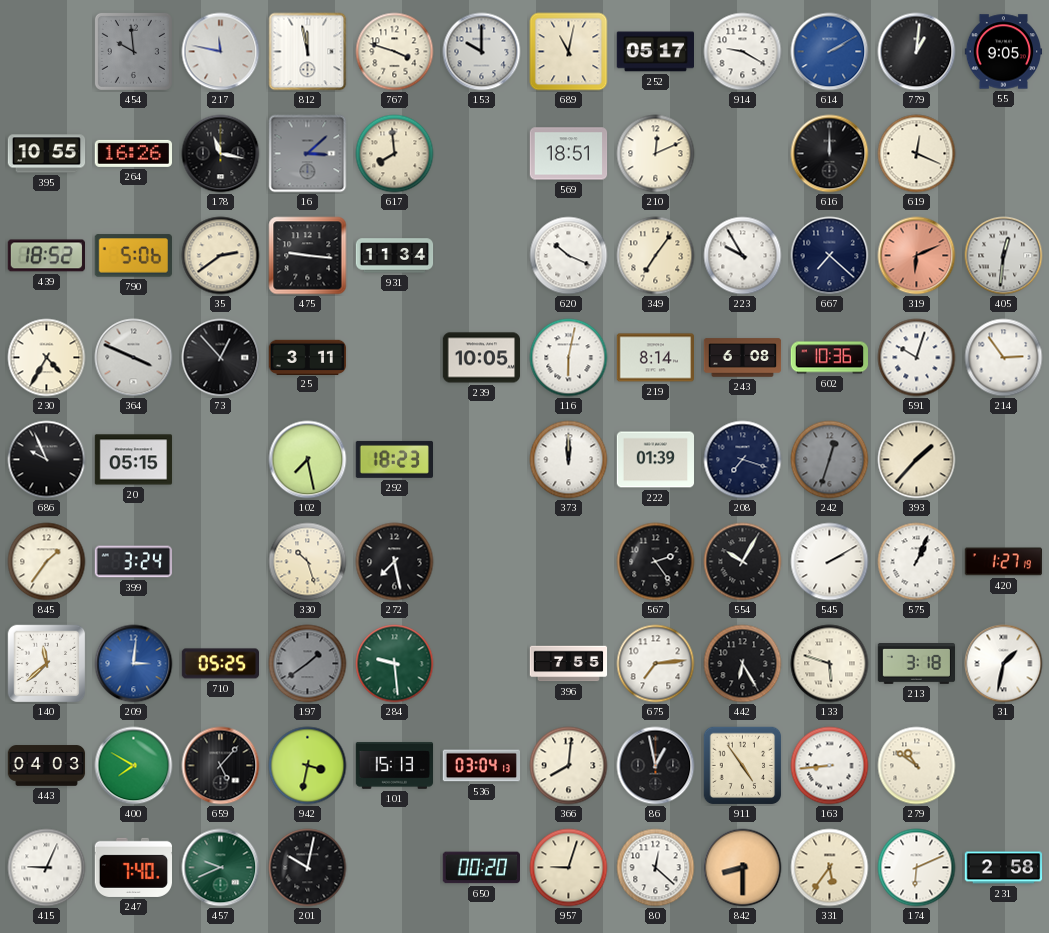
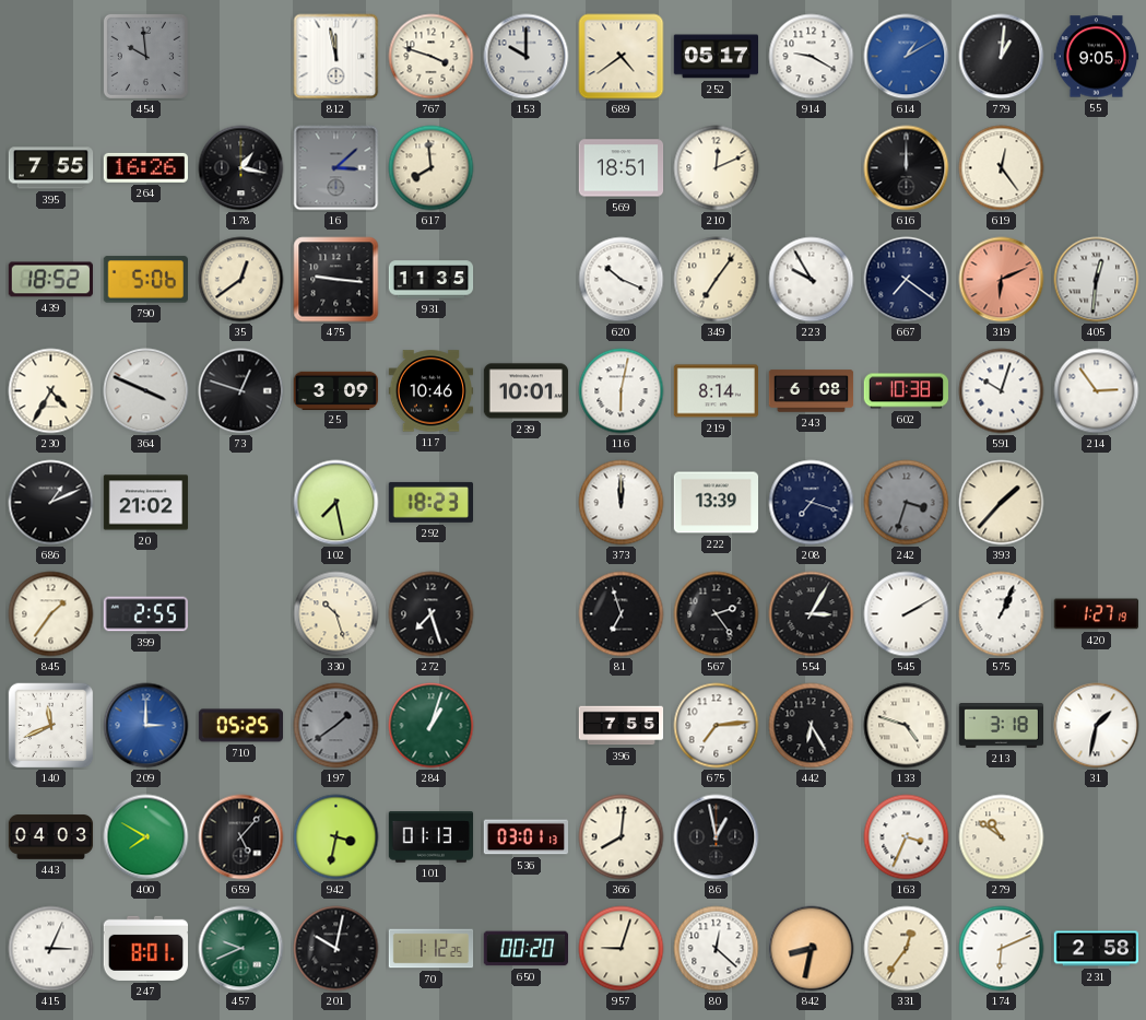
217: 11:47 -> none (221, 52)
689: 11:02 -> 4:39 (622, 57)
614: 2:10 -> 1:10 (907, 57)
395: 10:55 -> 7:55 (51, 168)
178: 11:17 -> 1:17 (241, 168)
619: 12:19 -> 12:24 (1002, 168)
35: 2:39 -> 12:39 (241, 280)
931: 11:34 -> 11:35 (432, 280)
667: 7:22 -> 7:21 (907, 280)
73: 12:53 -> 12:48 (241, 391)
25: 3:11 -> 3:09 (336, 390)
117: none -> 10:46 (432, 391)
239: 10:05 -> 10:01 (527, 391)
602: 10:36 -> 10:38 (906, 391)
686: 9:56 -> 1:11 (51, 503)
20: 05:15 -> 21:02 (146, 503)
222: 01:39 -> 13:39 (717, 503)
242: 12:33 -> 3:33 (907, 503)
399: 3:24 -> 2:55 (146, 614)
272: 7:28 -> 7:27 (432, 614)
81: none -> 6:57 (622, 614)
554: 10:05 -> 3:05 (812, 614)
140: 11:38 -> 11:41 (51, 726)
209: 3:01 -> 3:00 (146, 726)
284: 9:29 -> 1:03 (432, 726)
133: 5:48 -> 4:48 (907, 726)
101: 15:13 -> 01:13 (432, 837)
536: 03:04 -> 03:01 (525, 837)
911: 4:54 -> none (743, 766)
163: 8:44 -> 3:34 (907, 837)
415: 9:04 -> 3:04 (51, 949)
247: 7:40 -> 8:01 (145, 948)
70: none -> 1:12 (432, 949)
842: 8:30 -> 8:32 (812, 949)
331: 5:36 -> 12:36 (907, 949)
